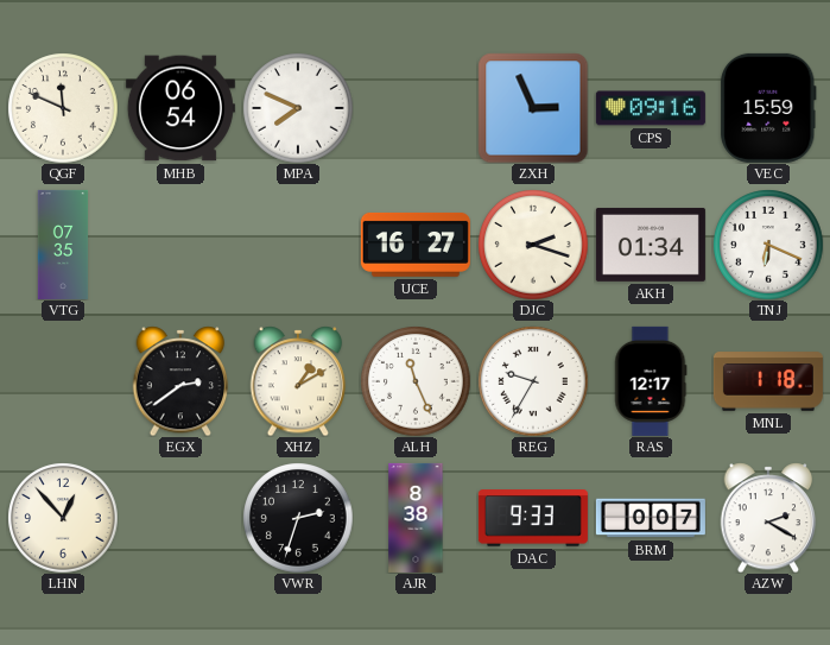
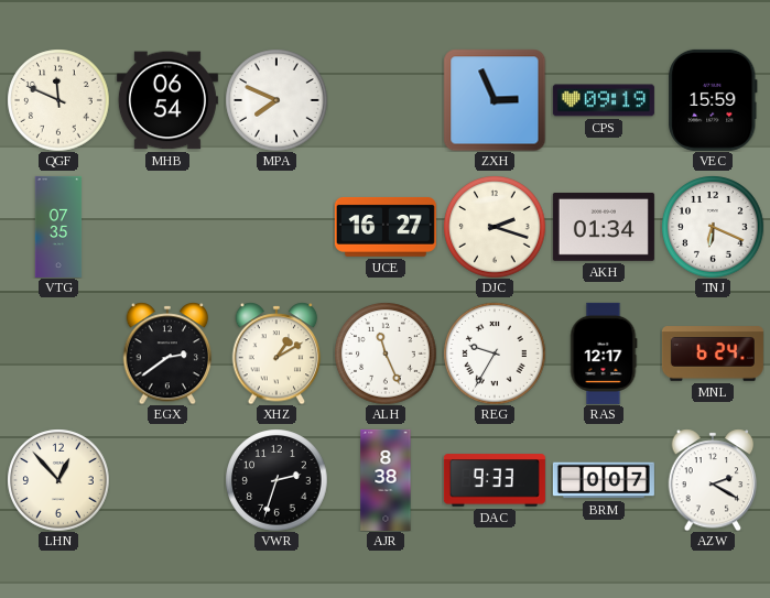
CPS: 09:16 -> 09:19 (604, 100)
MNL: 1:18 -> 6:24 (713, 354)
